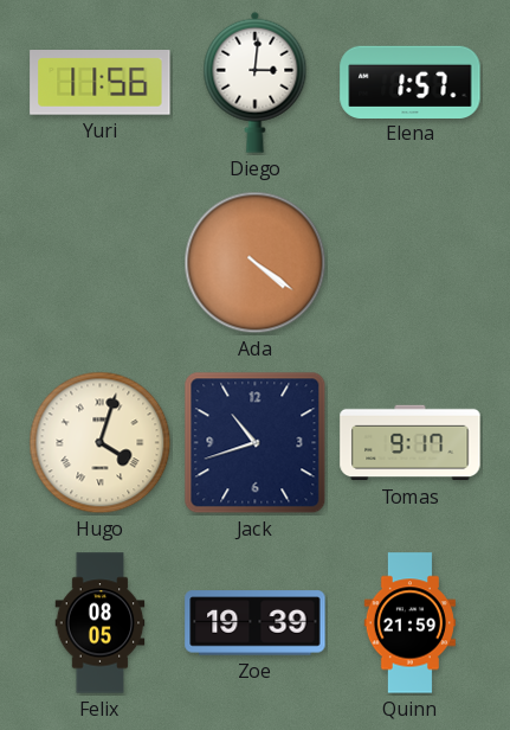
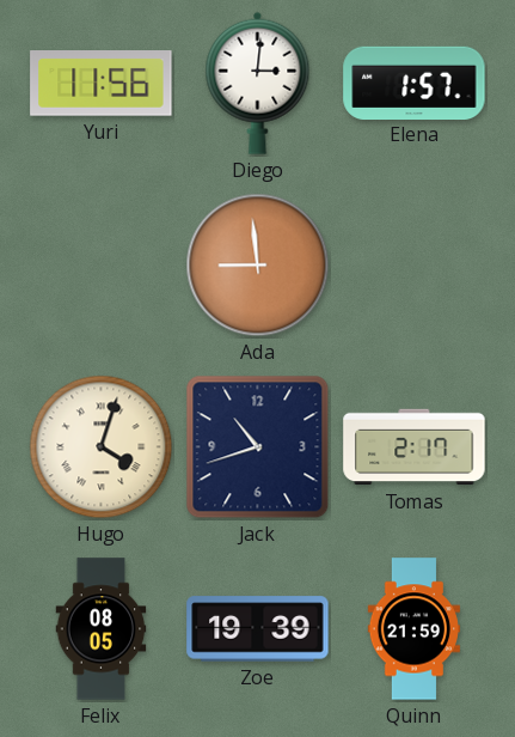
Ada: 4:21 -> 8:59 (258, 266)
Tomas: 9:17 -> 2:17 (415, 447)
